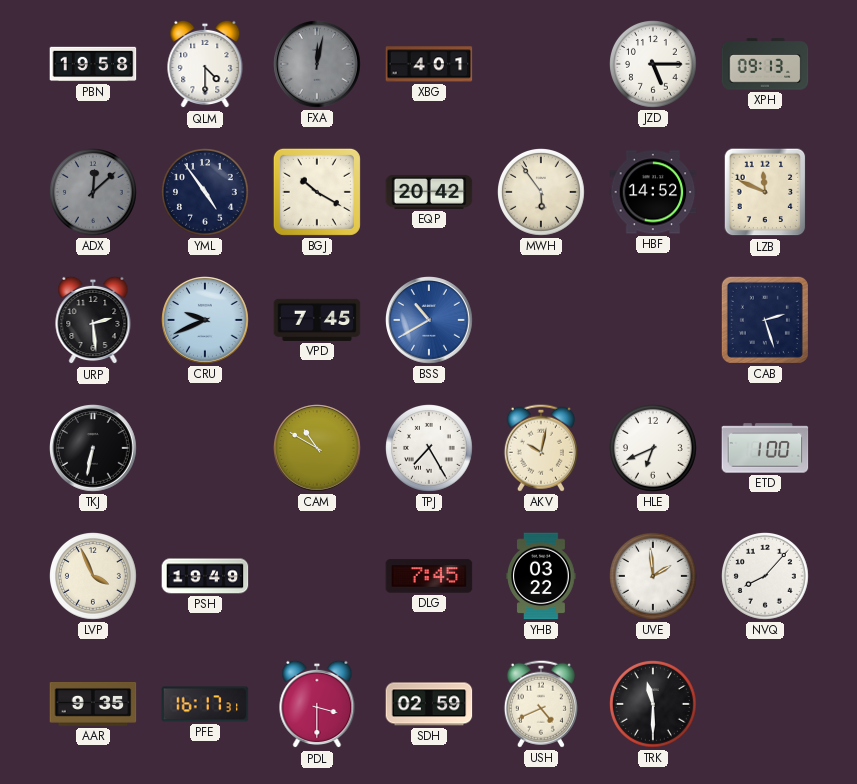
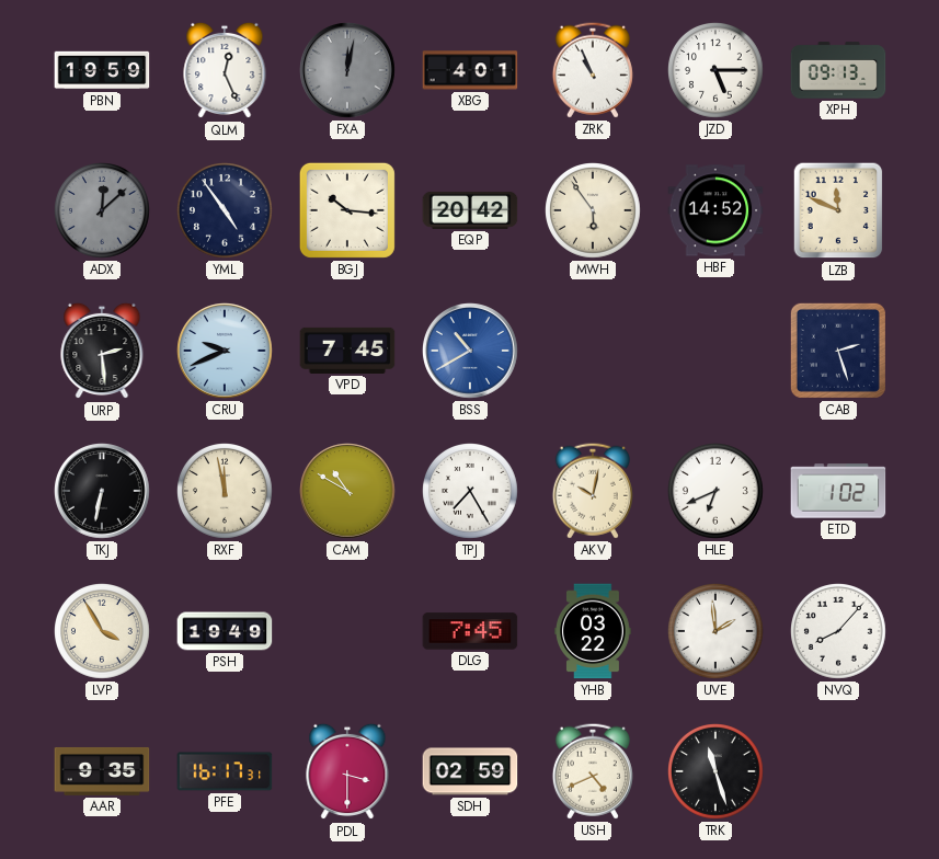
PBN: 19:58 -> 19:59 (102, 70)
QLM: 4:30 -> 12:26 (225, 70)
ZRK: none -> 10:56 (593, 70)
BGJ: 10:20 -> 10:16 (347, 210)
RXF: none -> 11:58 (226, 492)
ETD: 1:00 -> 1:02 (838, 491)
LVP: 3:56 -> 3:55 (103, 632)
TRK: 11:30 -> 11:27 (717, 772)
